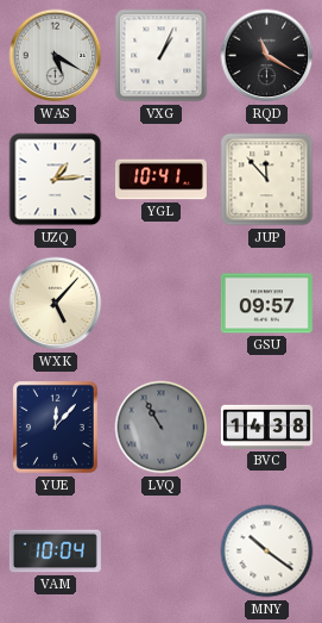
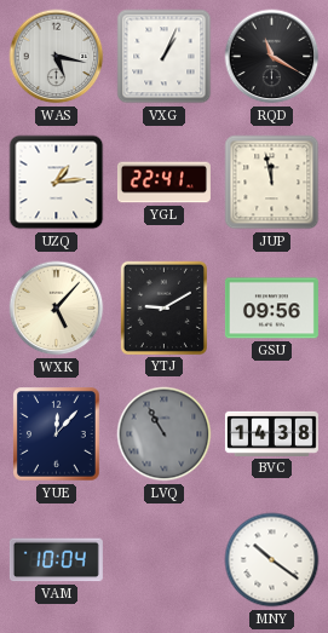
WAS: 5:20 -> 5:17 (57, 57)
YGL: 10:41 -> 22:41 (163, 183)
JUP: 11:53 -> 11:58 (272, 183)
YTJ: none -> 9:10 (163, 307)
GSU: 09:57 -> 09:56 (271, 309)
